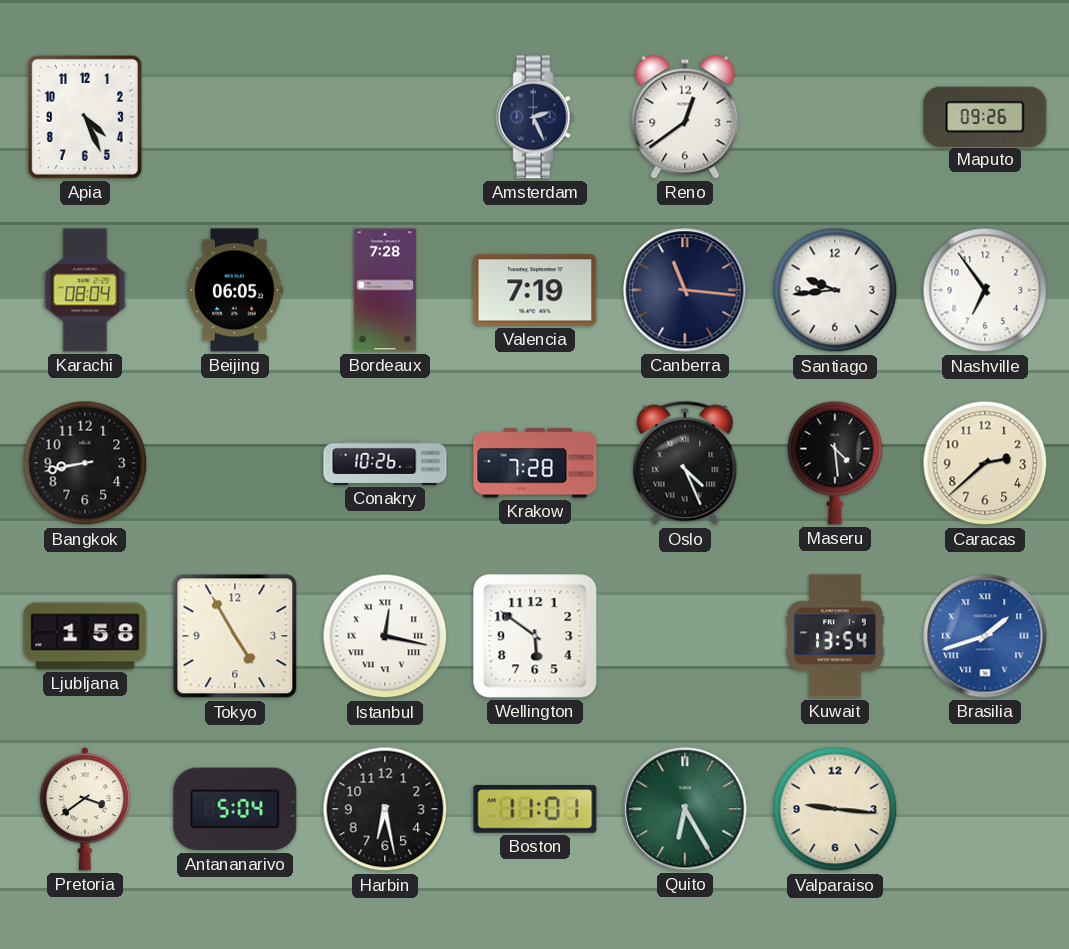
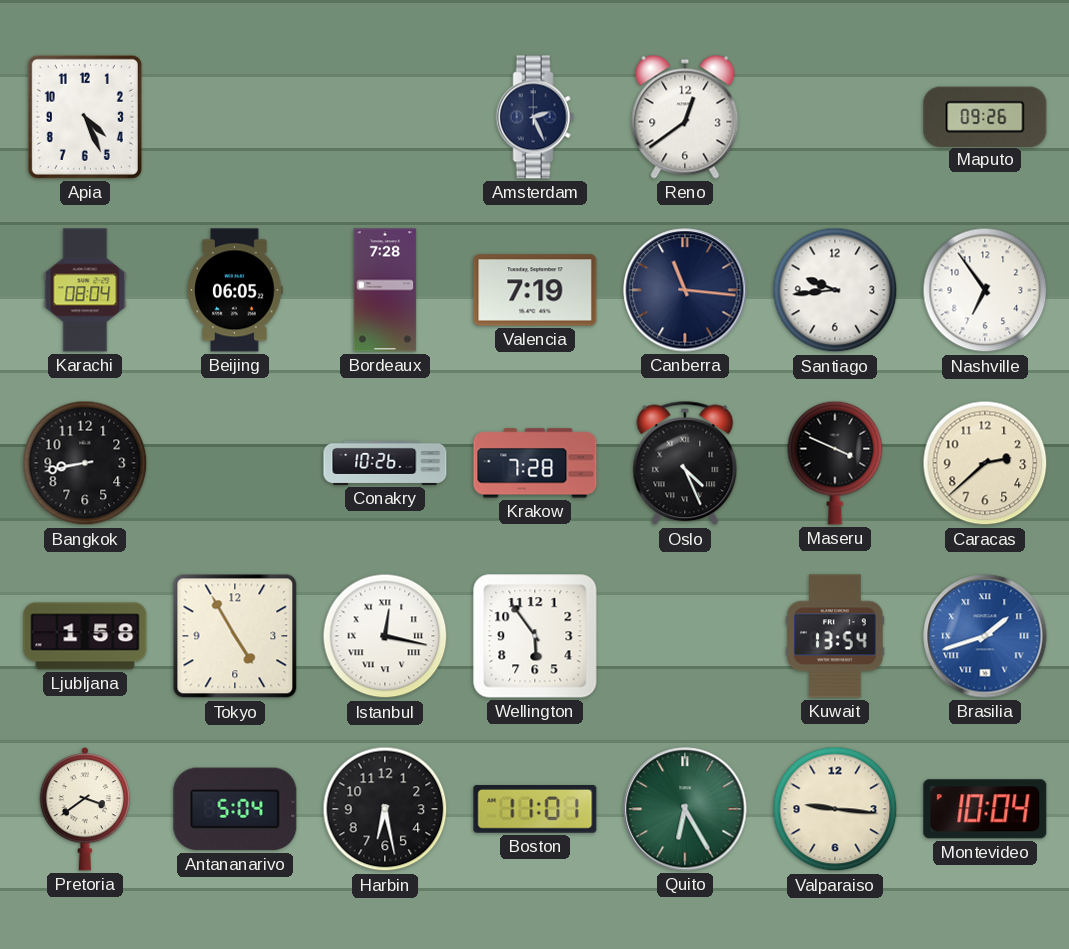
Maseru: 4:29 -> 3:49 (835, 463)
Wellington: 5:51 -> 5:54 (535, 636)
Montevideo: none -> 10:04 (985, 809)
